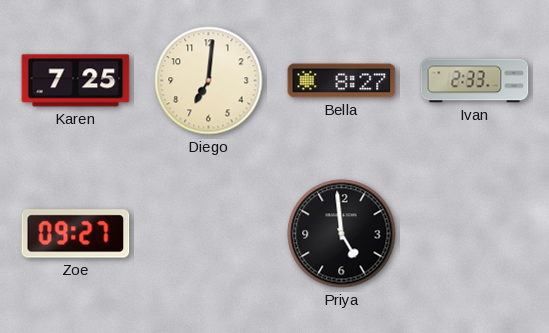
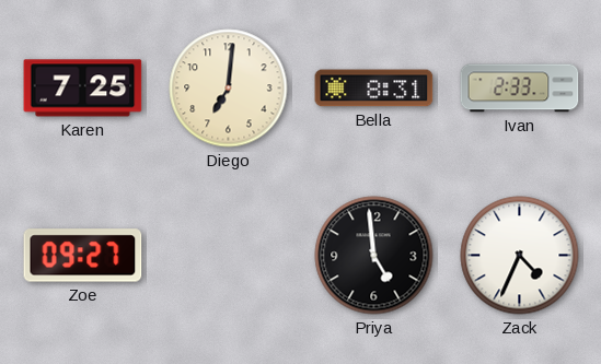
Bella: 8:27 -> 8:31 (374, 89)
Zack: none -> 4:34 (520, 256)
